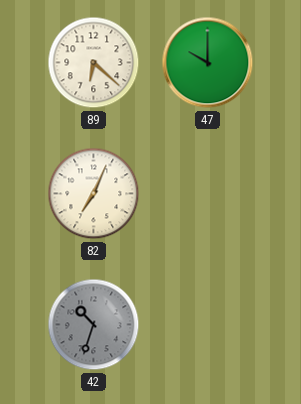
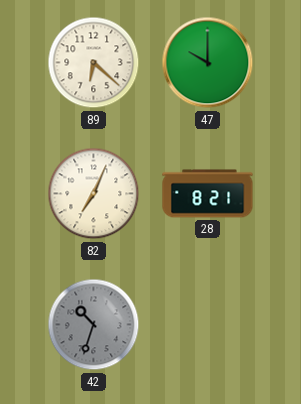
28: none -> 8:21 (208, 194)
